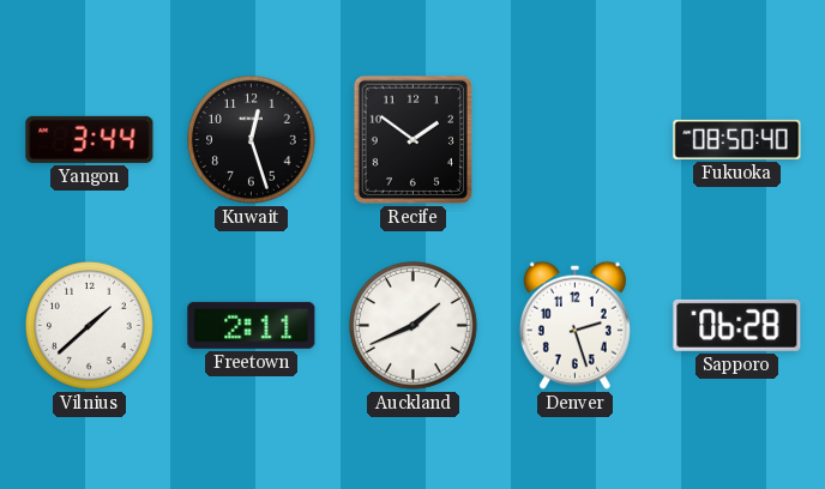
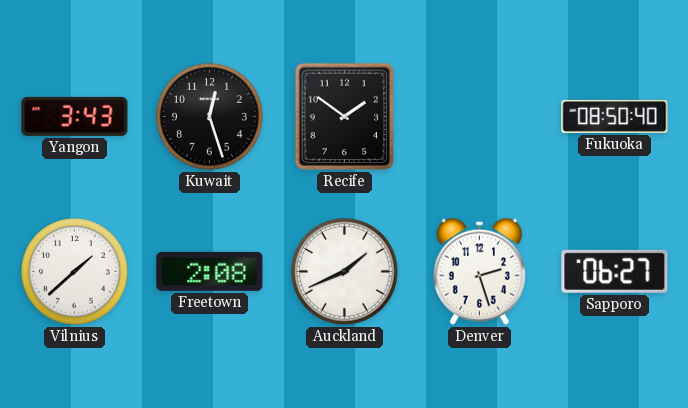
Yangon: 3:44 -> 3:43 (75, 116)
Freetown: 2:11 -> 2:08 (210, 271)
Sapporo: 06:28 -> 06:27 (615, 271)
